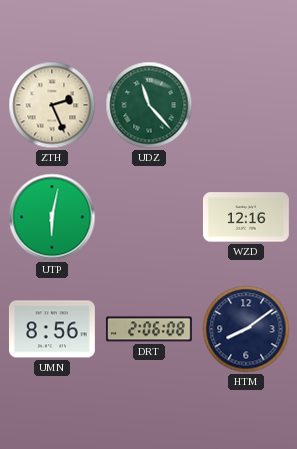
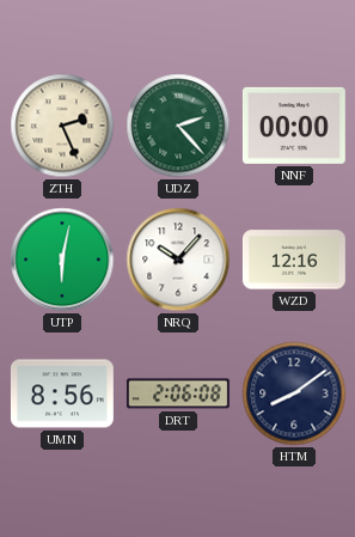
UDZ: 11:23 -> 2:23 (178, 126)
NNF: none -> 00:00 (294, 126)
NRQ: none -> 10:07 (178, 260)
